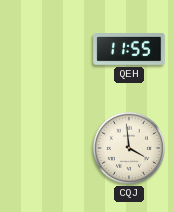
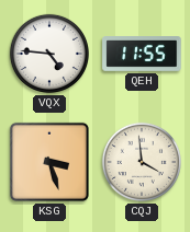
VQX: none -> 4:46 (49, 54)
KSG: none -> 3:27 (49, 162)
